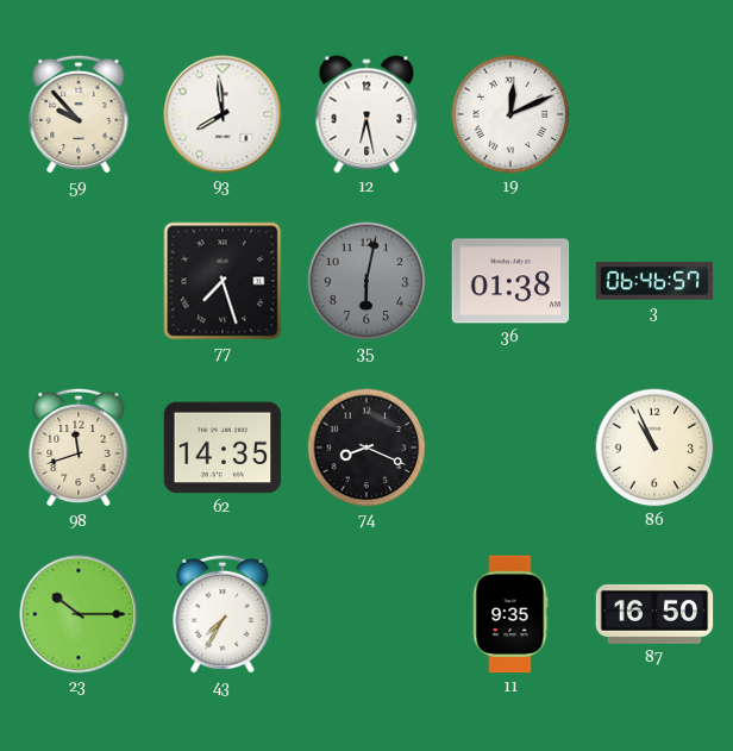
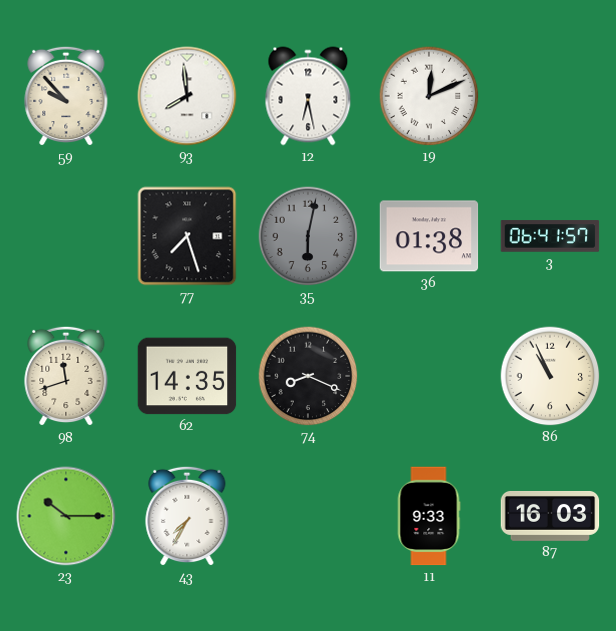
3: 06:46 -> 06:41 (550, 236)
11: 9:35 -> 9:33 (429, 516)
87: 16:50 -> 16:03 (550, 516)
